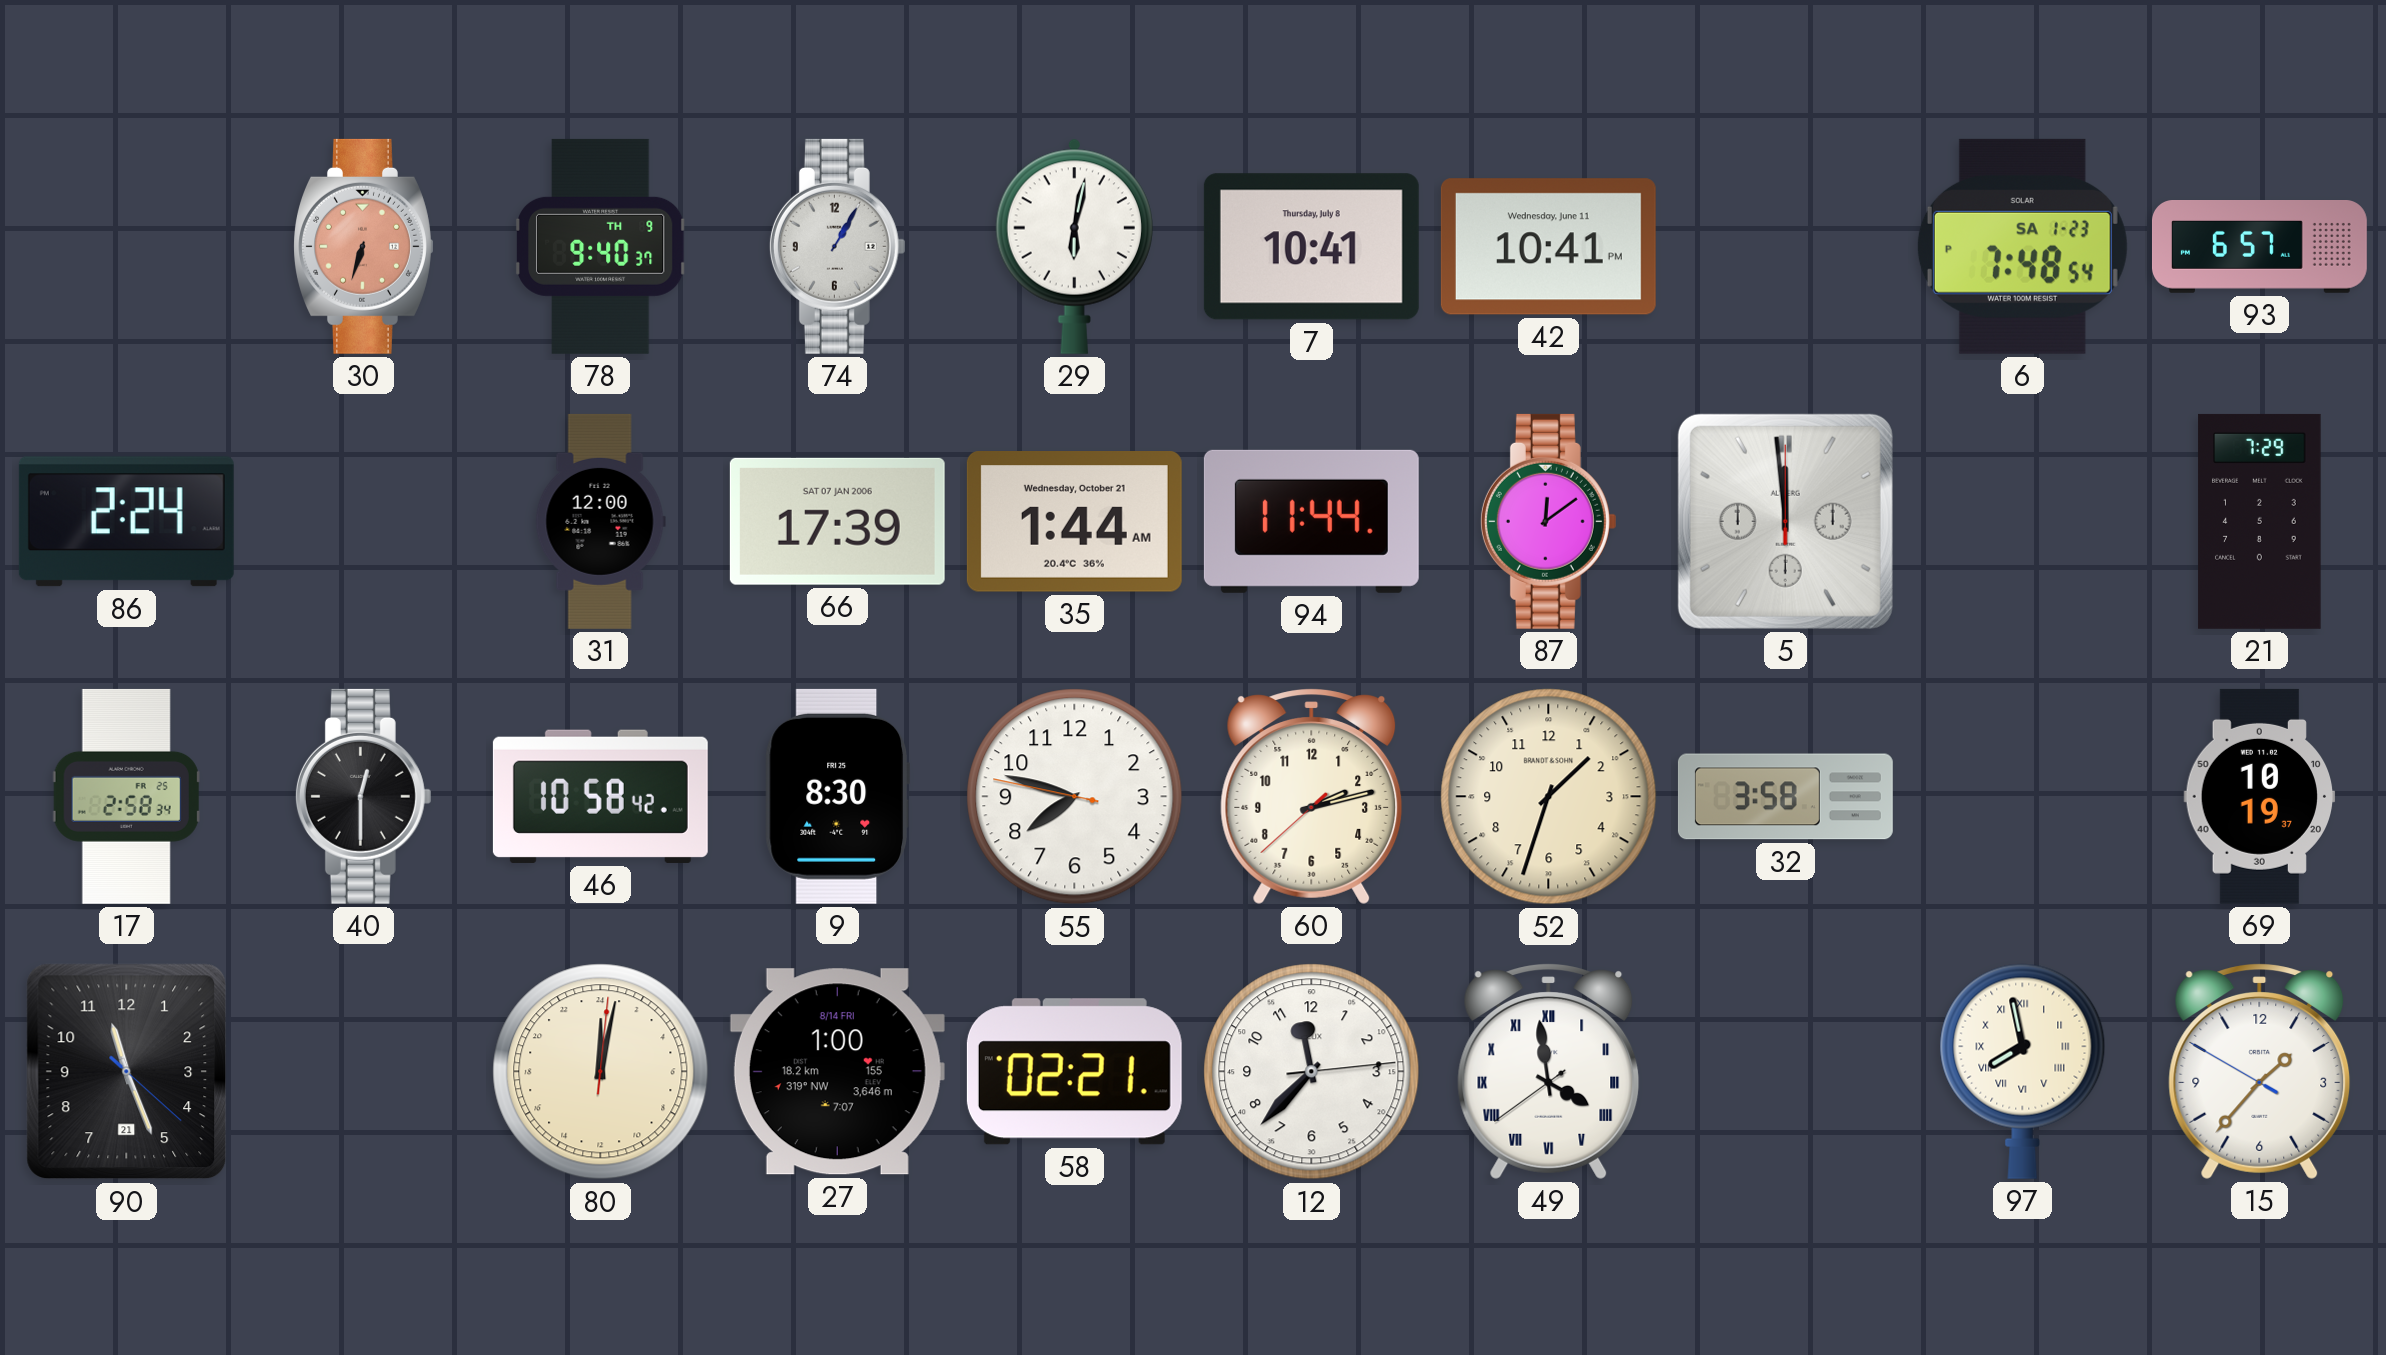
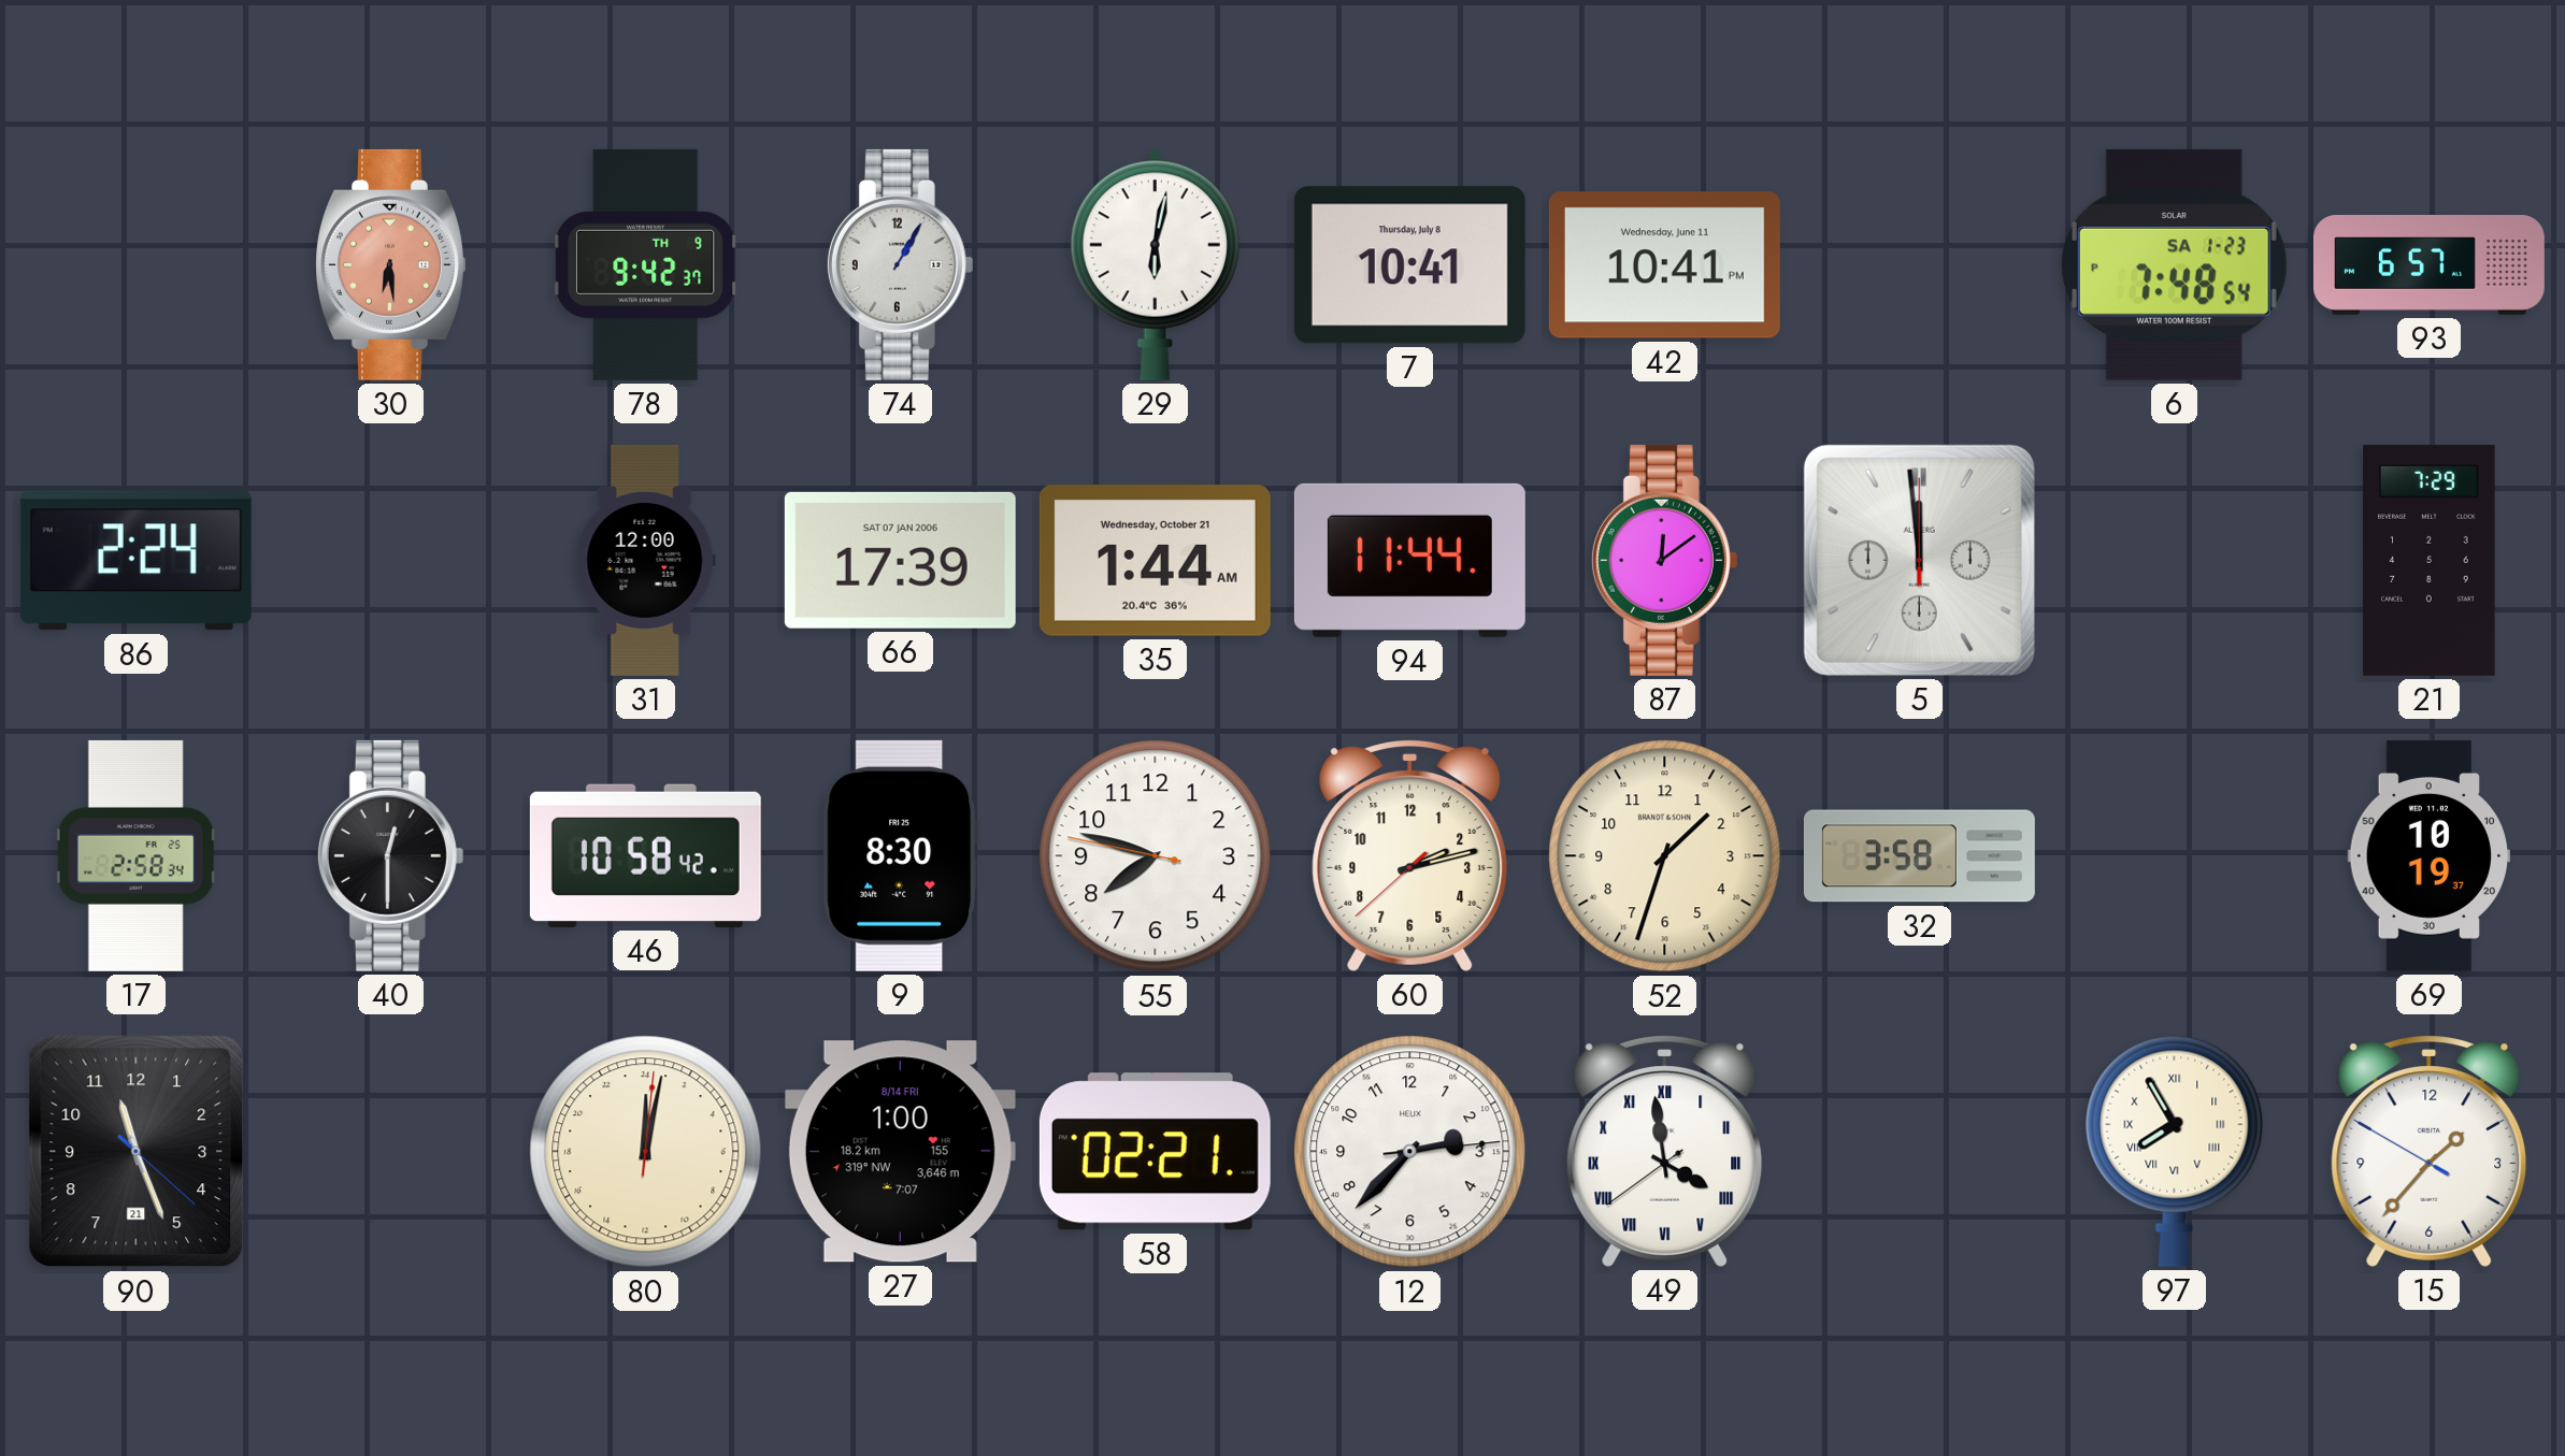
30: 6:33 -> 6:29 (391, 264)
78: 9:40 -> 9:42 (645, 264)
12: 11:37 -> 2:37 (1410, 1152)
97: 7:58 -> 7:55 (2175, 1151)
